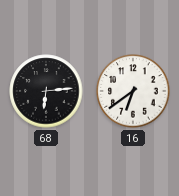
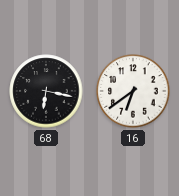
68: 6:14 -> 6:17 (46, 91)
